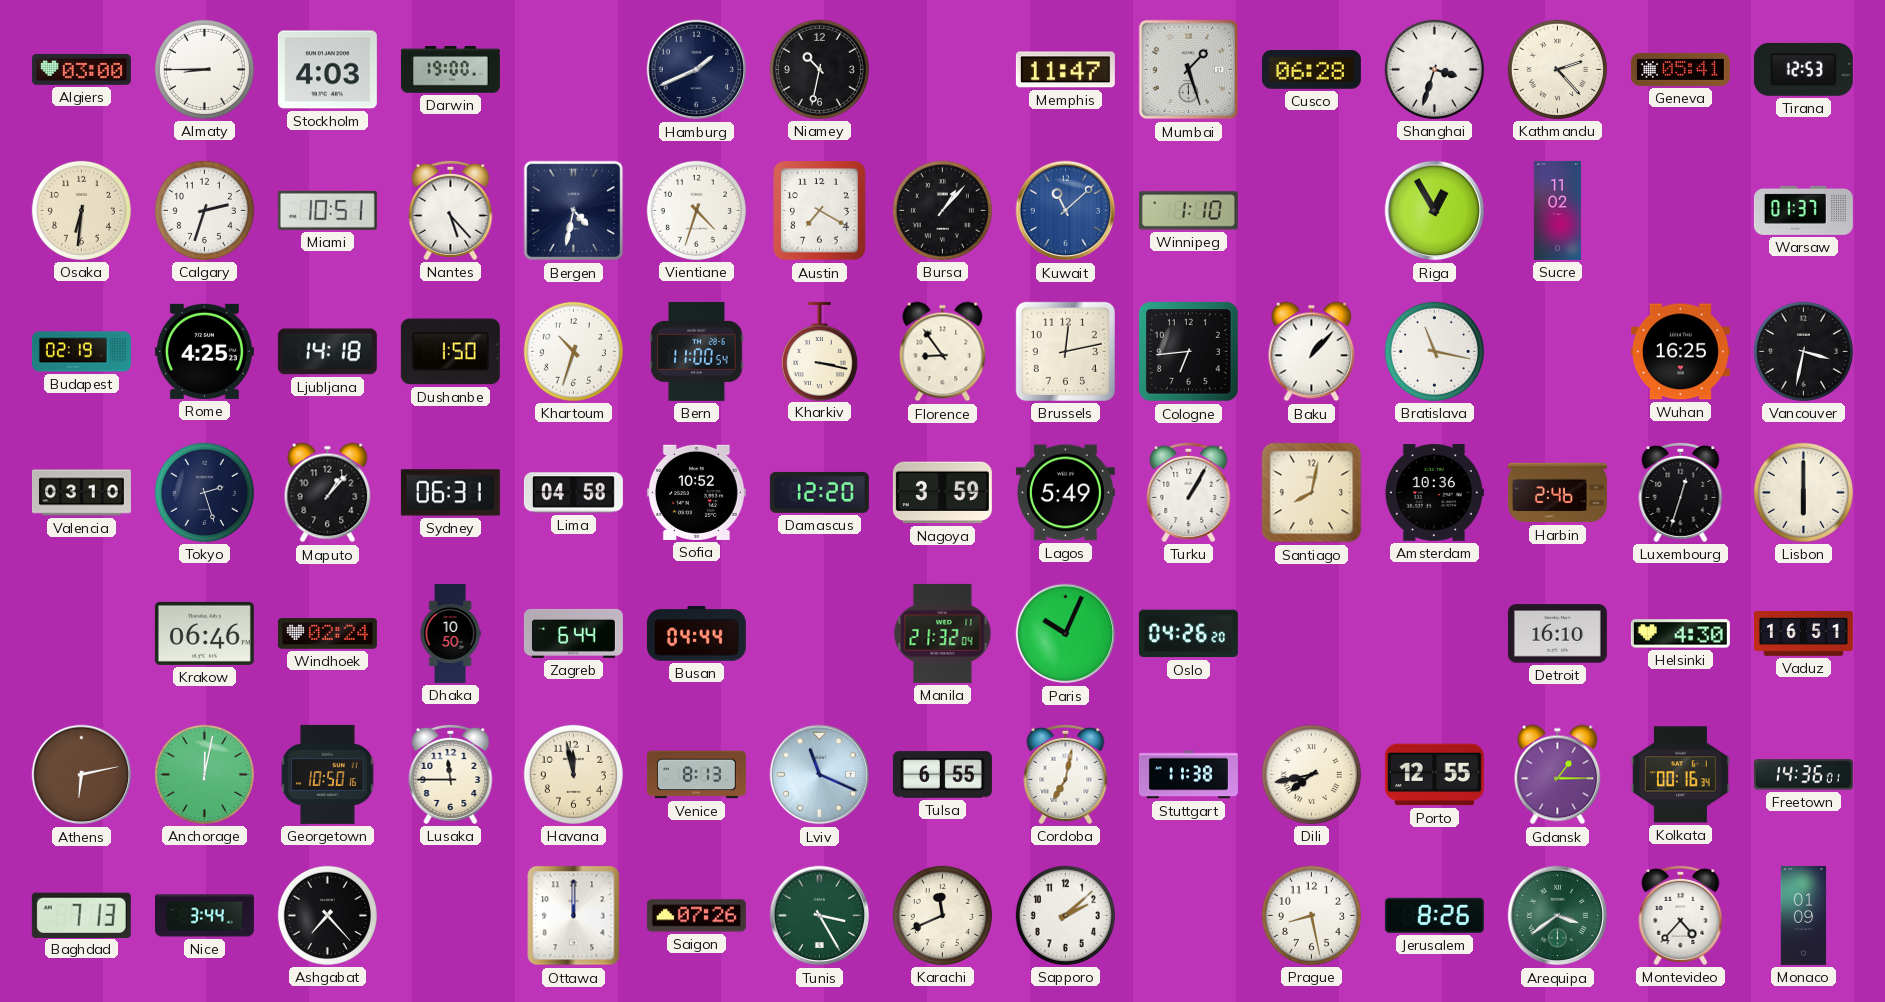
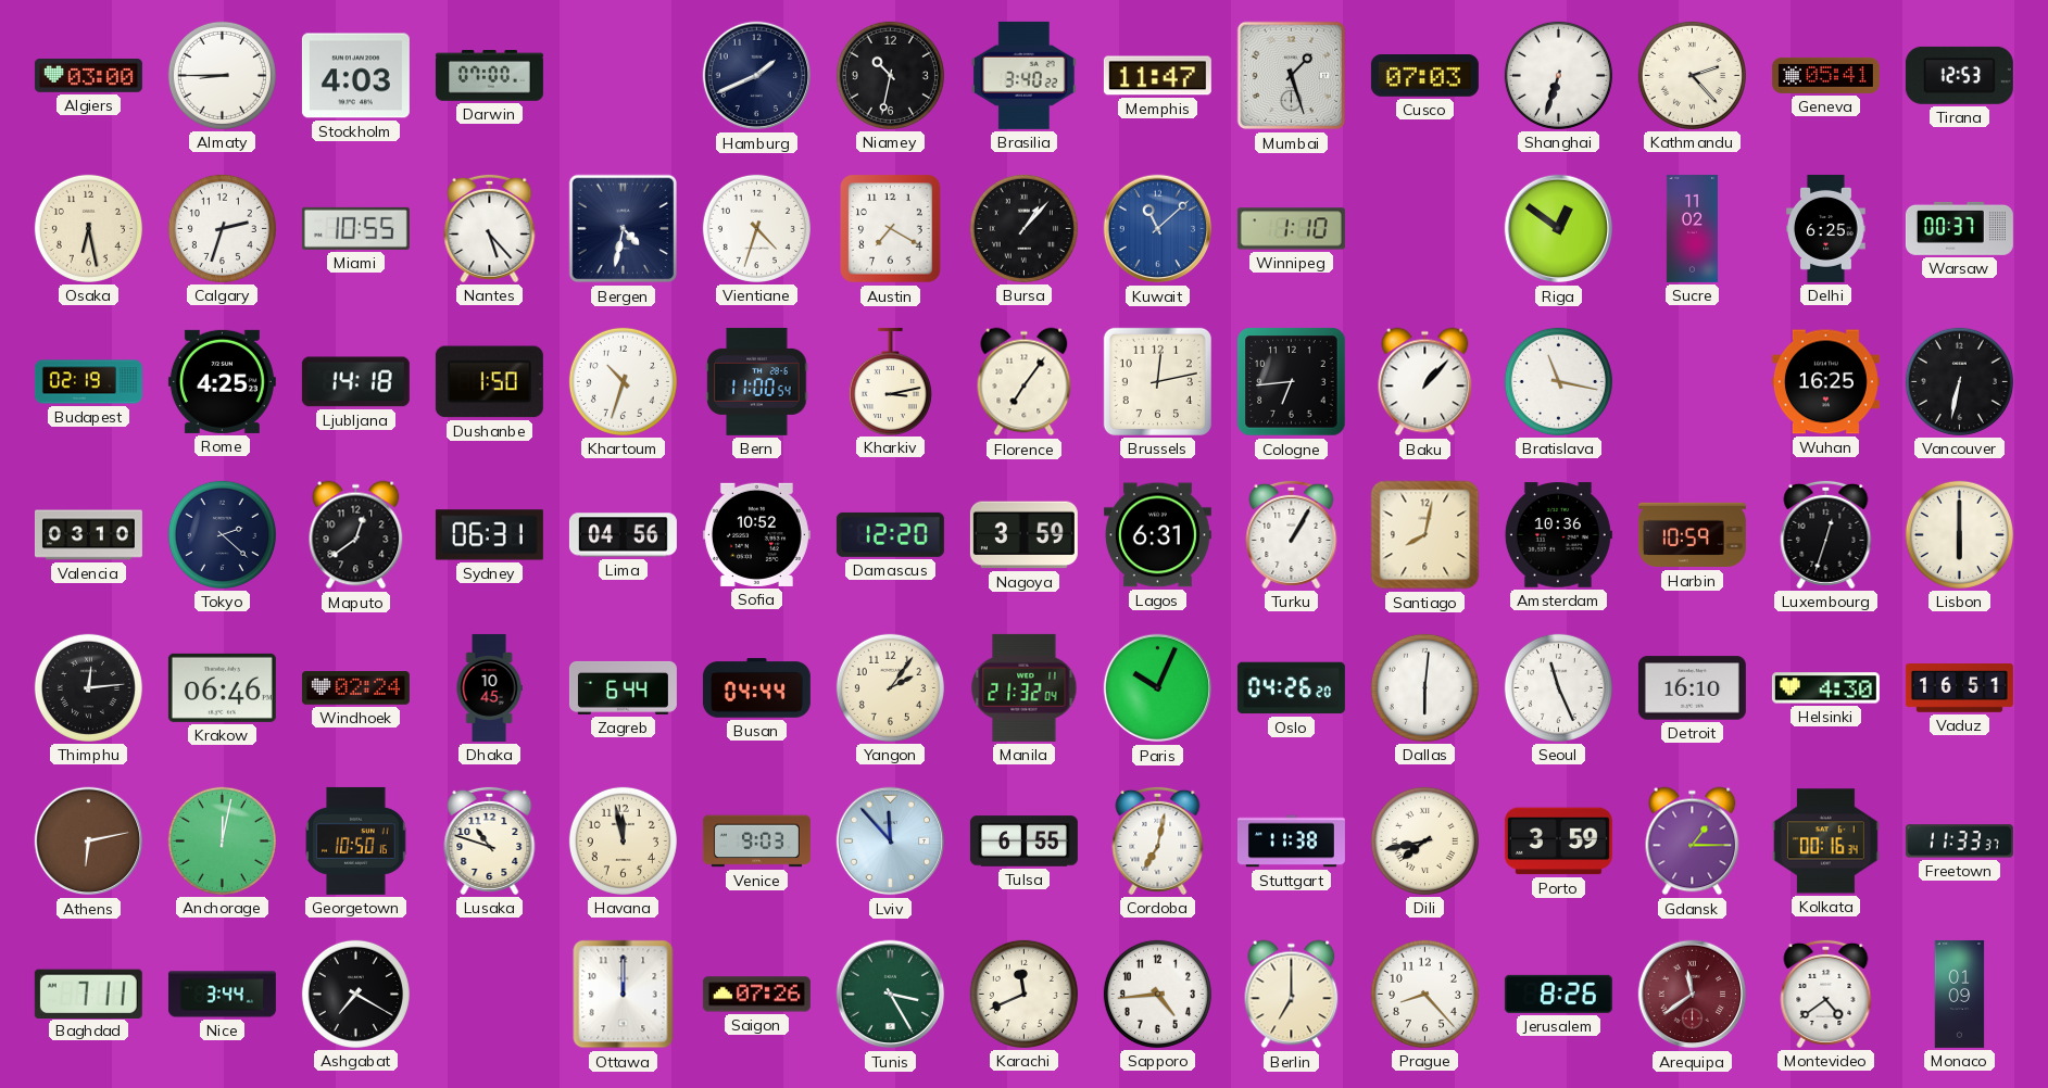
Darwin: 19:00 -> 07:00 (489, 76)
Brasilia: none -> 3:40 (1023, 75)
Cusco: 06:28 -> 07:03 (1424, 76)
Shanghai: 3:33 -> 6:33 (1558, 75)
Osaka: 6:31 -> 6:28 (88, 228)
Miami: 10:51 -> 10:55 (355, 228)
Riga: 12:55 -> 12:51 (1559, 229)
Delhi: none -> 6:25 (1826, 228)
Warsaw: 01:37 -> 00:37 (1959, 228)
Kharkiv: 3:17 -> 3:13 (890, 381)
Florence: 8:54 -> 7:06 (1025, 382)
Vancouver: 3:32 -> 6:32 (1959, 381)
Tokyo: 2:27 -> 2:22 (222, 534)
Maputo: 1:07 -> 12:39 (356, 535)
Lima: 04:58 -> 04:56 (623, 535)
Lagos: 5:49 -> 6:31 (1157, 535)
Harbin: 2:46 -> 10:59 (1692, 535)
Thimphu: none -> 12:14 (88, 687)
Dhaka: 10:50 -> 10:45 (489, 687)
Yangon: none -> 2:06 (890, 687)
Dallas: none -> 6:01 (1424, 687)
Seoul: none -> 11:26 (1558, 687)
Lusaka: 11:45 -> 10:48 (490, 840)
Venice: 8:13 -> 9:03 (756, 842)
Lviv: 11:19 -> 11:53 (891, 842)
Porto: 12:55 -> 3:59 (1558, 842)
Freetown: 14:36 -> 11:33 (1959, 842)
Baghdad: 7:13 -> 7:11 (88, 994)
Ashgabat: 7:23 -> 7:20 (355, 994)
Sapporo: 2:08 -> 4:44 (1157, 994)
Berlin: none -> 7:00 (1292, 995)
Prague: 8:28 -> 8:23 (1424, 994)
Arequipa: 3:39 -> 11:39 (1693, 995)
Arequipa dial: green -> burgundy (1693, 995)
Montevideo: 4:37 -> 4:39 (1826, 994)
